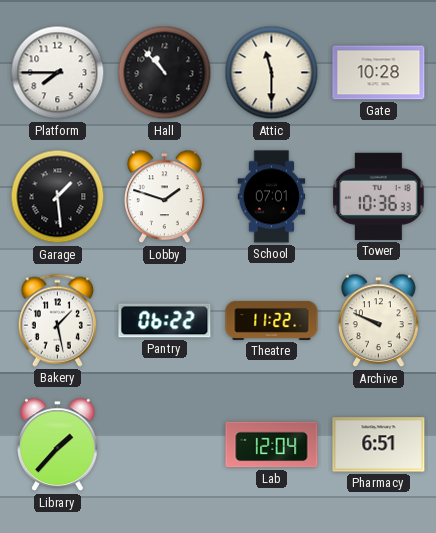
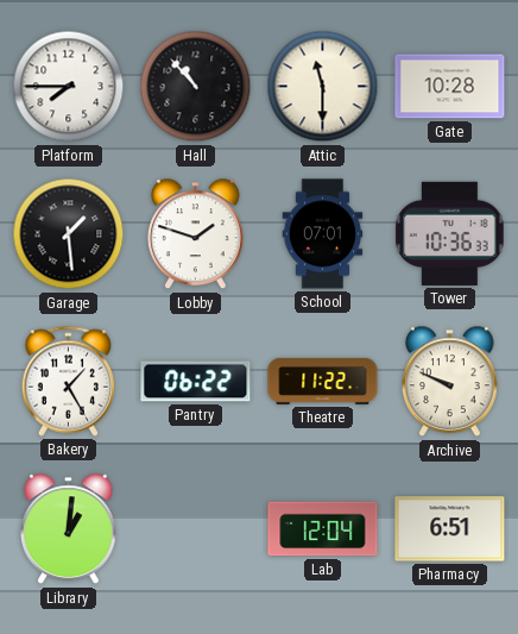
Bakery: 1:28 -> 1:25 (68, 381)
Library: 1:37 -> 1:01 (69, 529)
